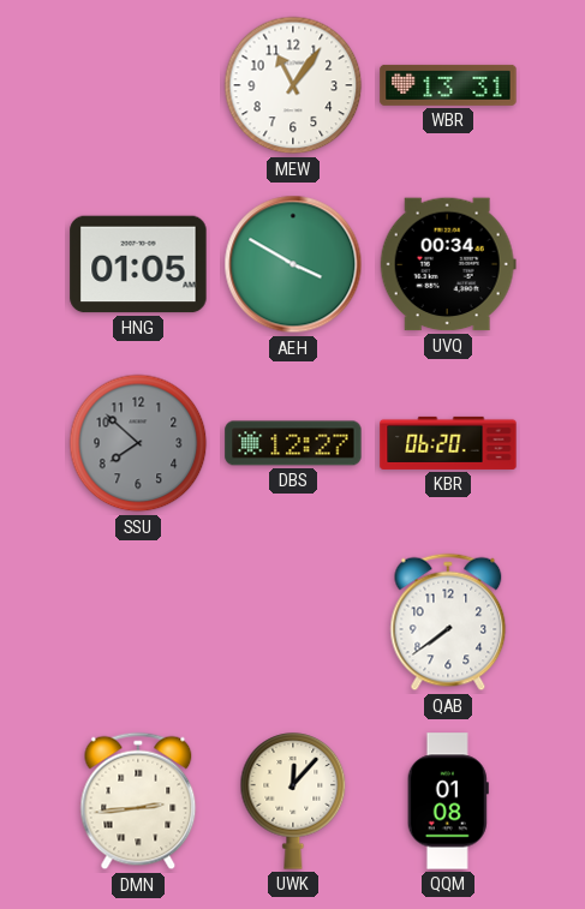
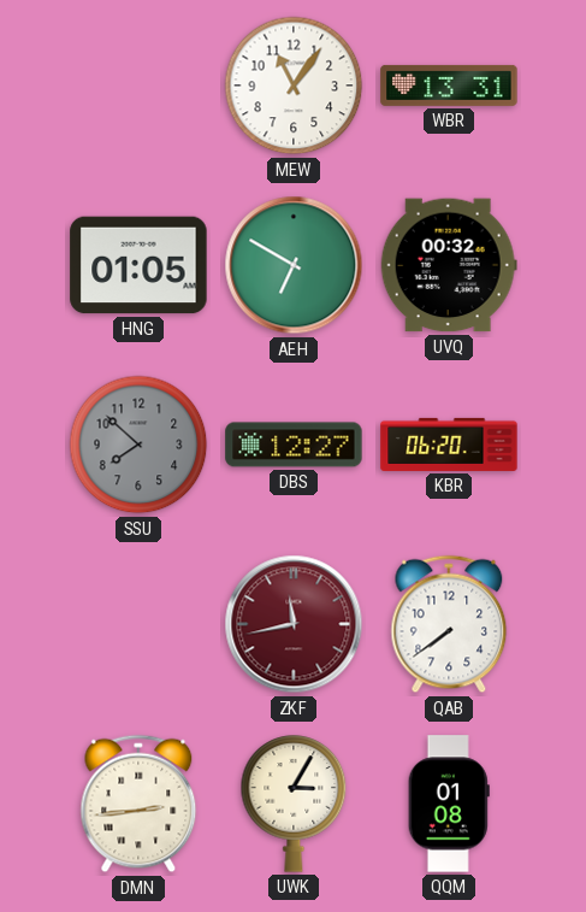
AEH: 3:50 -> 6:50 (294, 265)
UVQ: 00:34 -> 00:32 (449, 265)
ZKF: none -> 11:43 (294, 624)
UWK: 12:07 -> 3:05 (294, 804)
